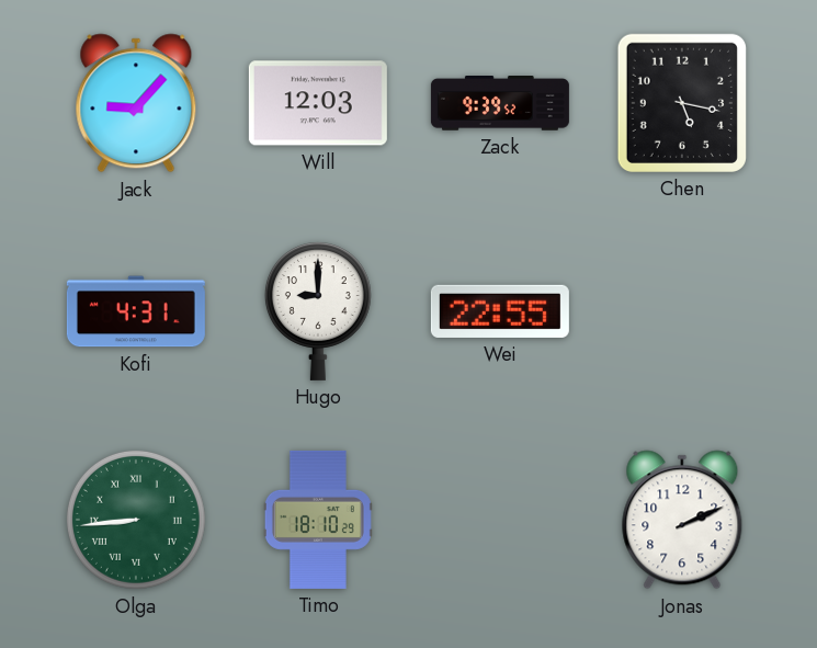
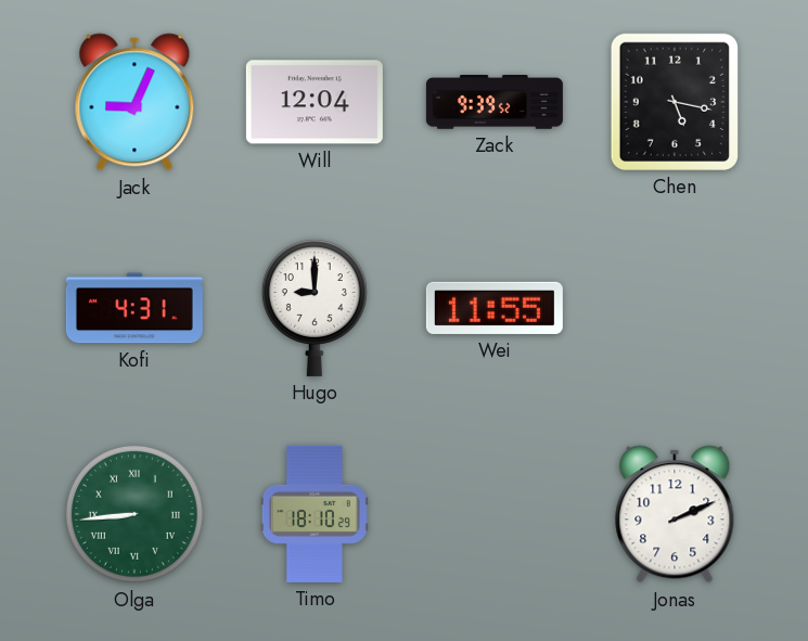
Jack: 9:07 -> 9:04 (134, 102)
Will: 12:03 -> 12:04 (315, 102)
Wei: 22:55 -> 11:55 (495, 308)
